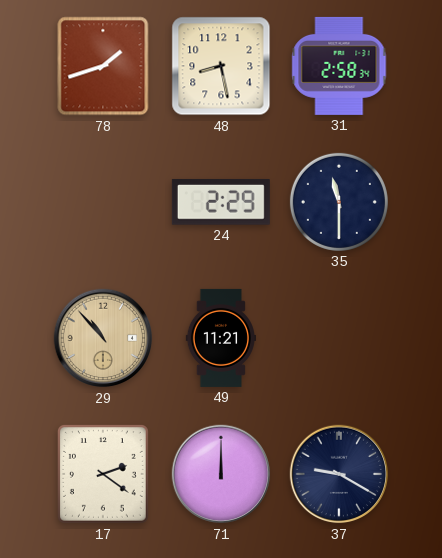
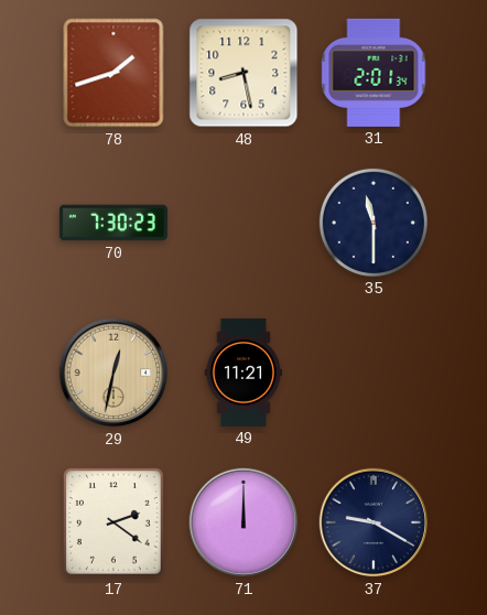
31: 2:58 -> 2:01 (374, 73)
70: none -> 7:30 (113, 223)
24: 2:29 -> none (221, 202)
29: 10:53 -> 12:32 (113, 373)
